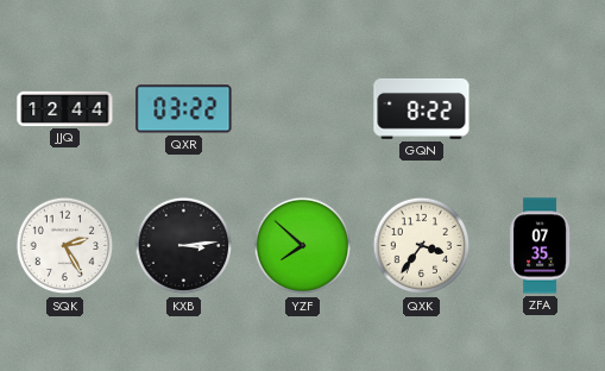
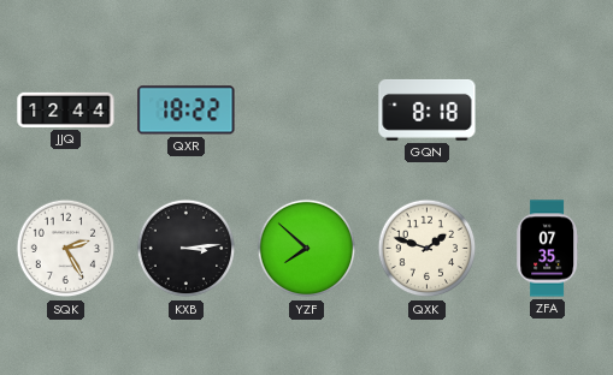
QXR: 03:22 -> 18:22 (187, 111)
GQN: 8:22 -> 8:18 (428, 109)
QXK: 3:36 -> 1:48 (428, 249)
